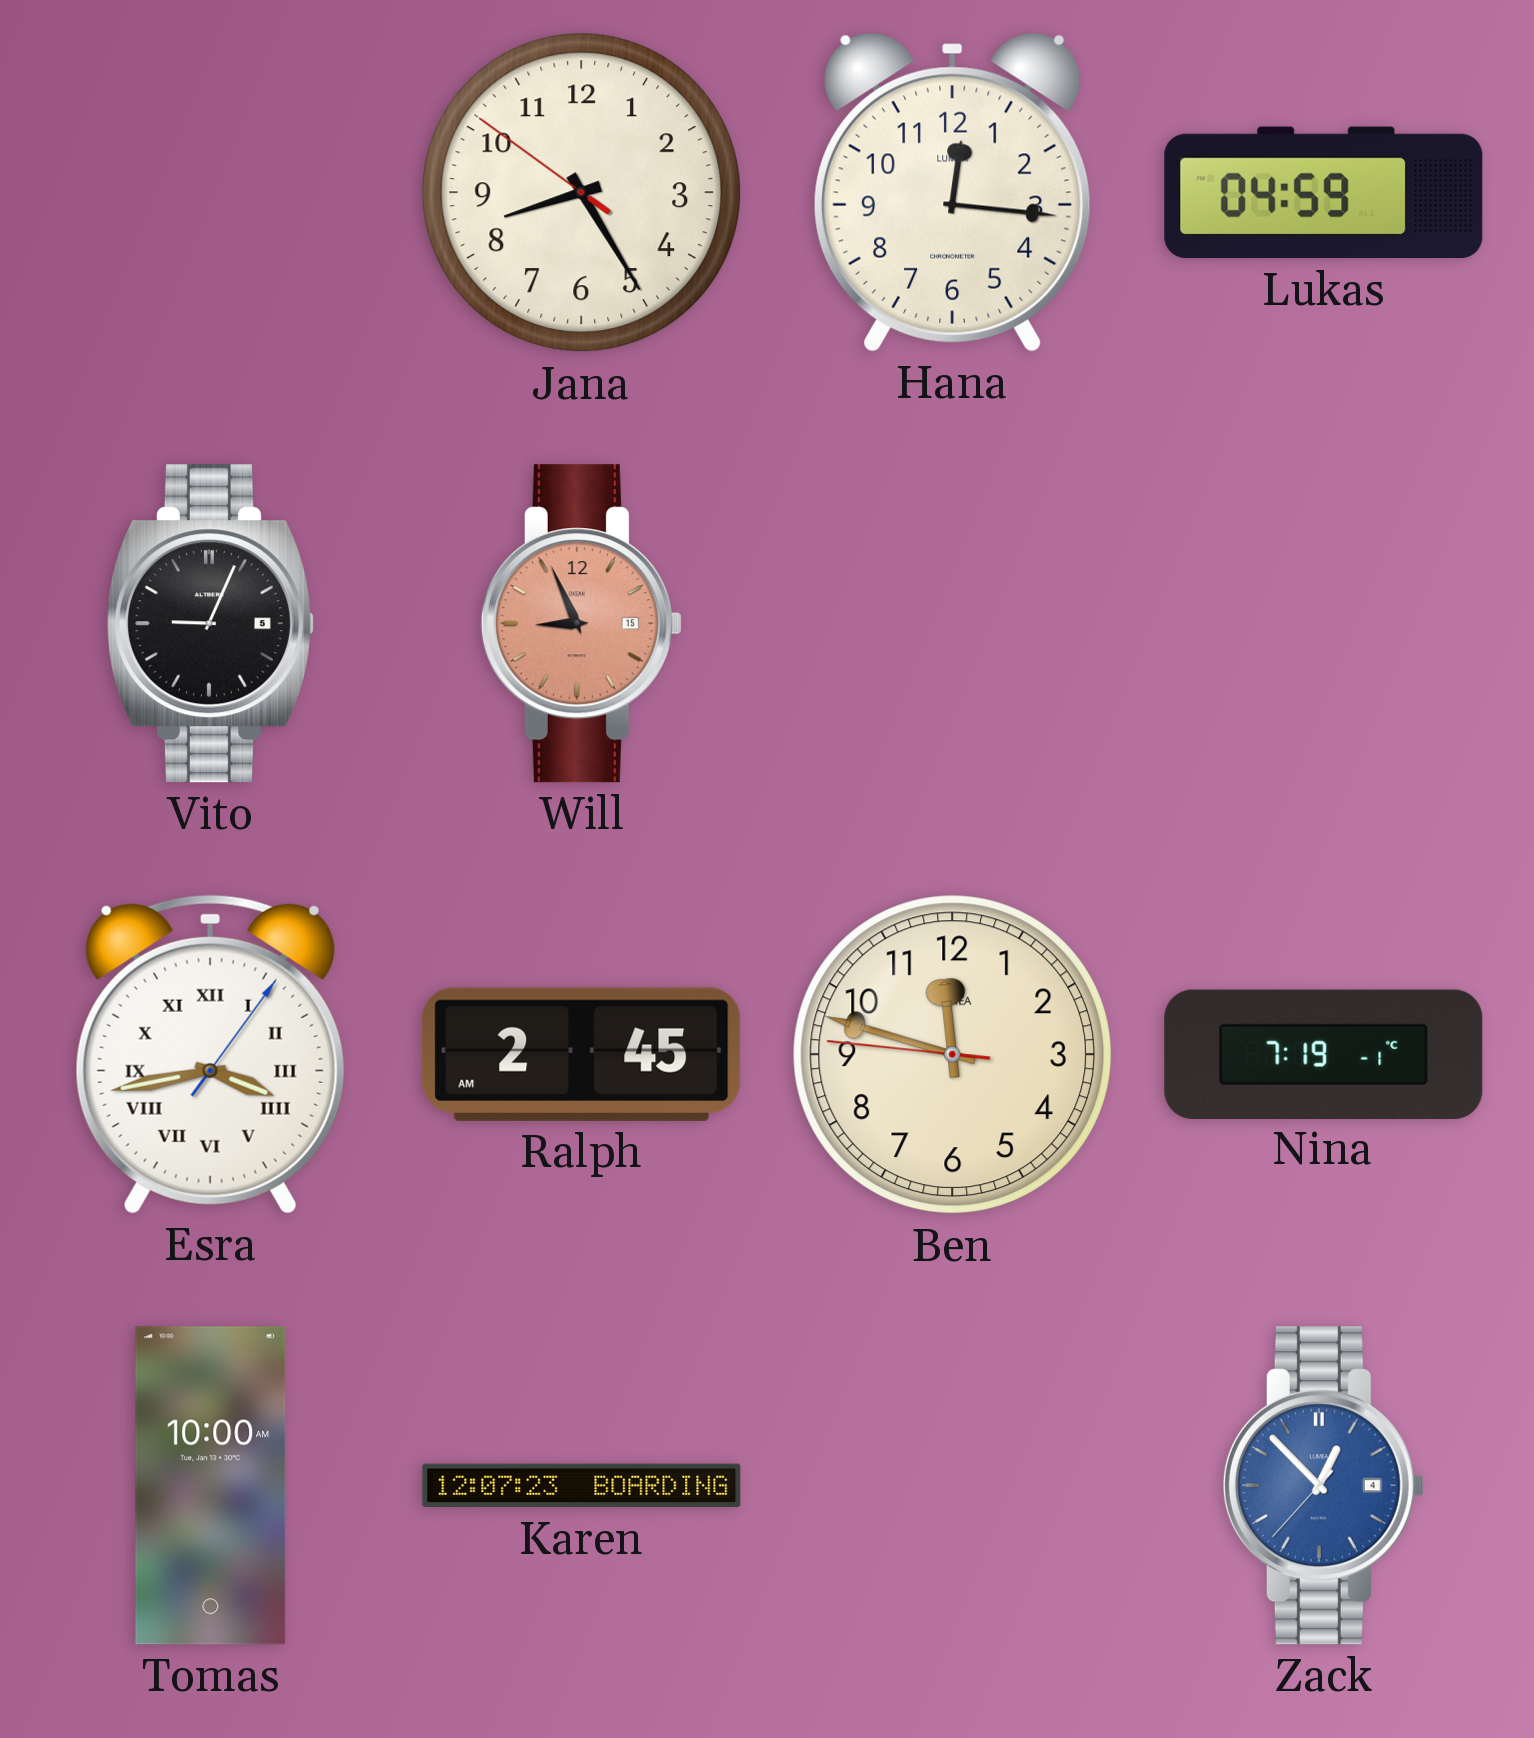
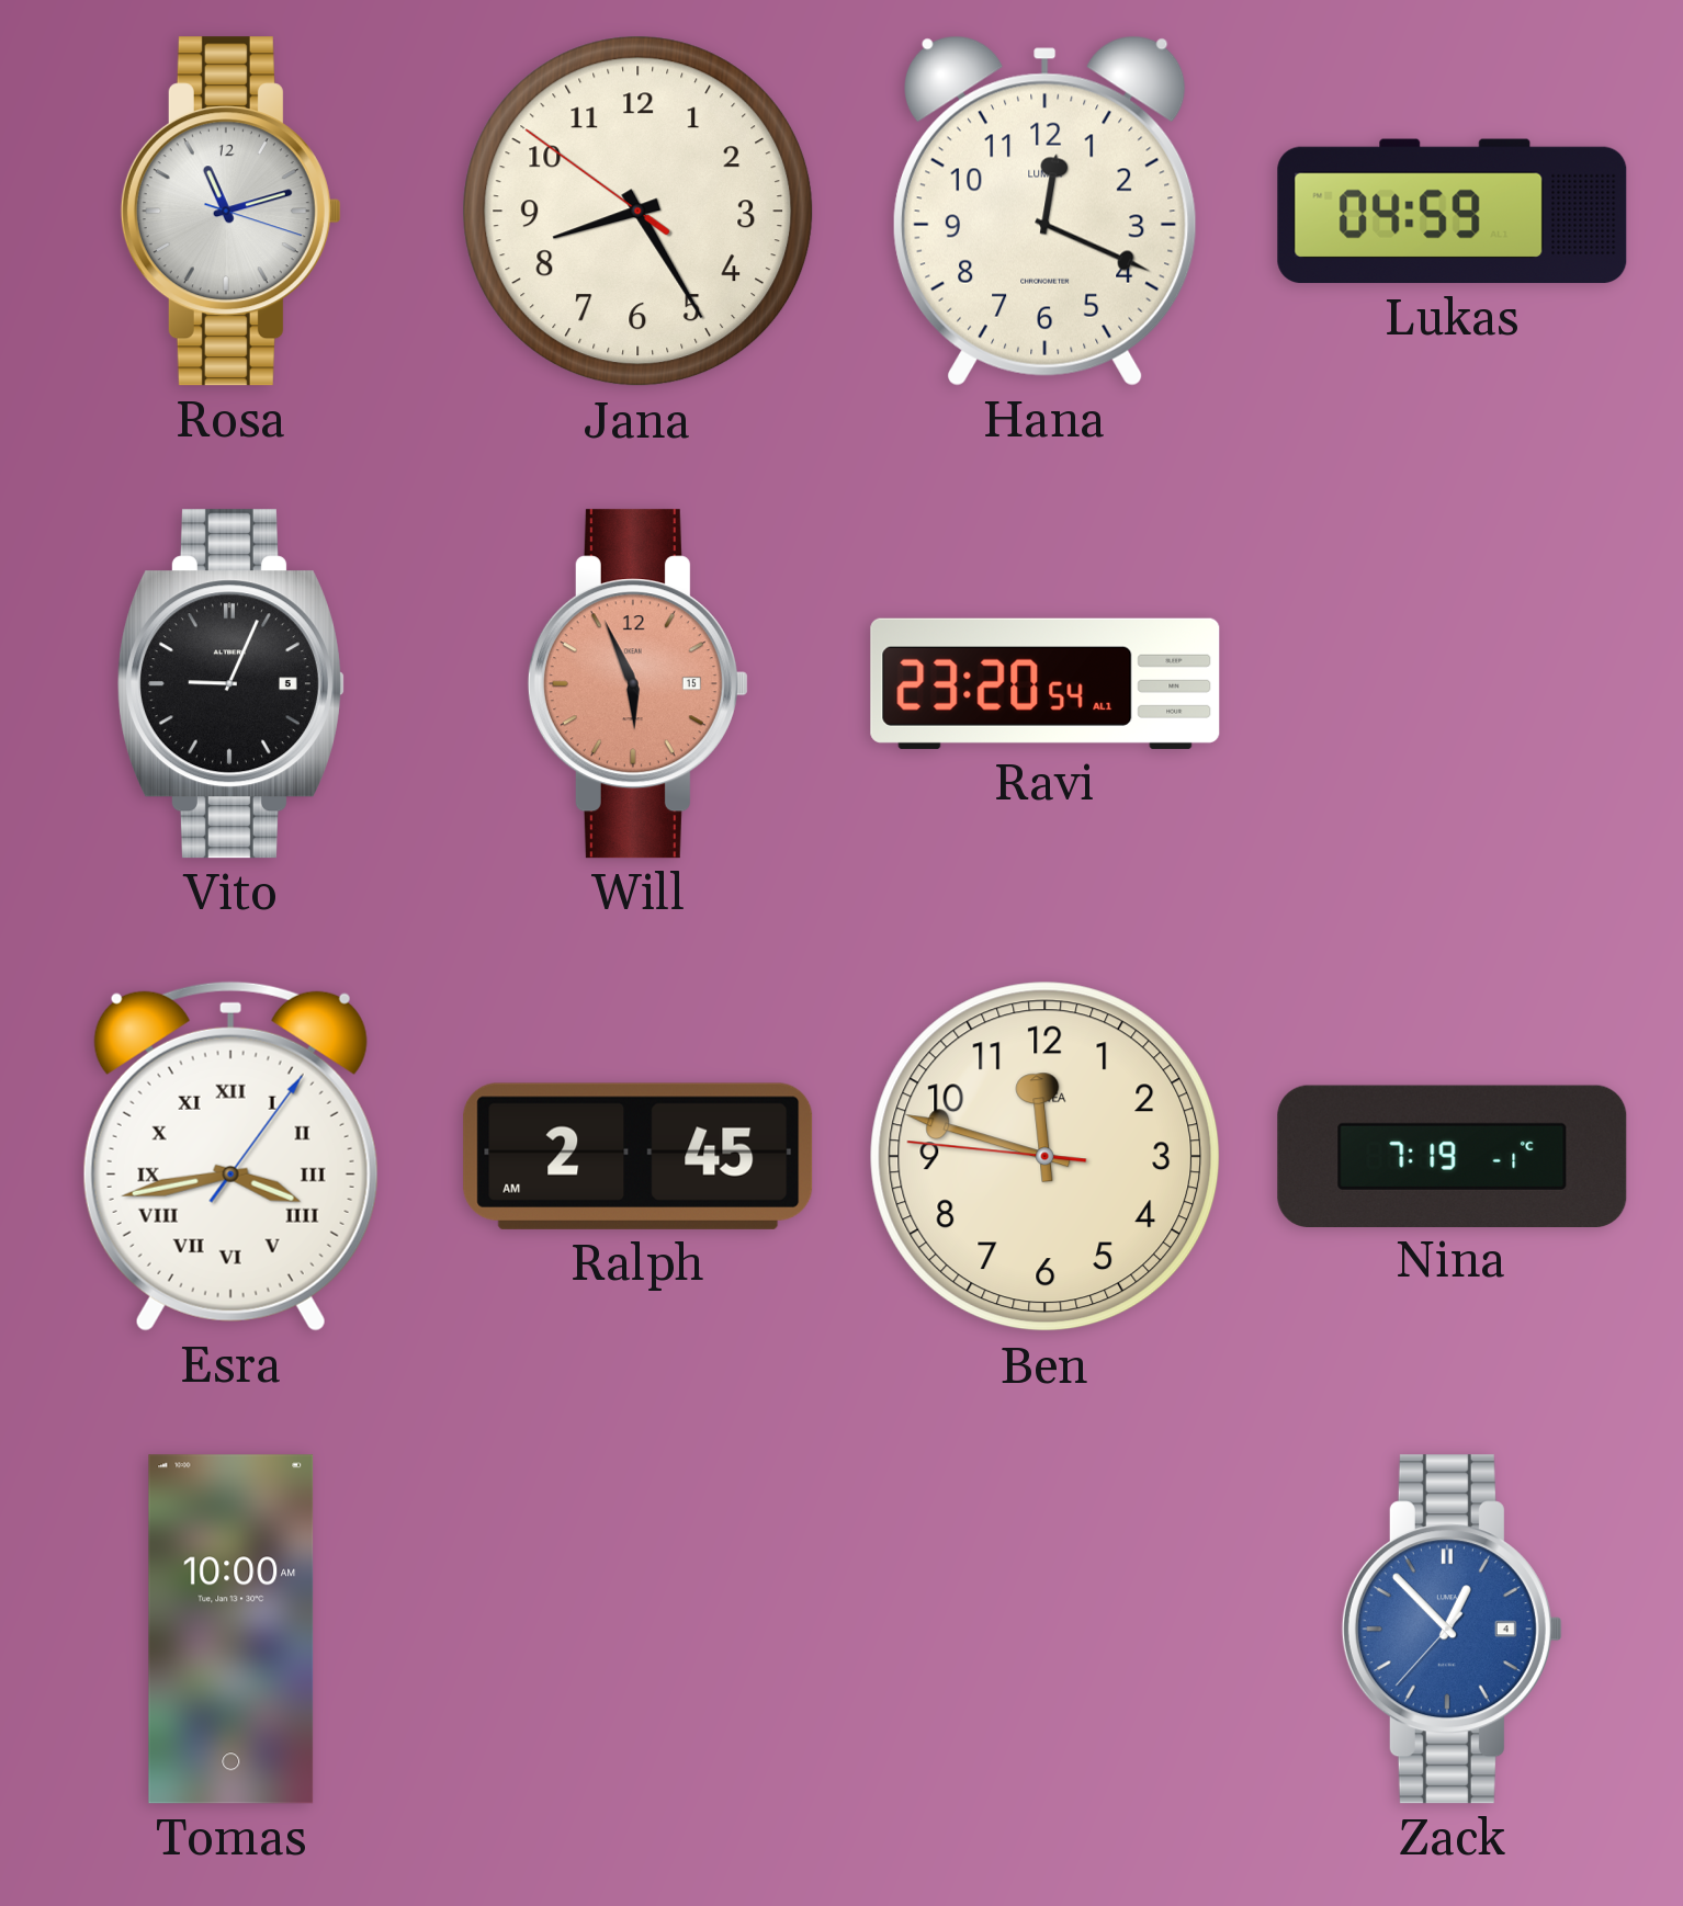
Rosa: none -> 11:12 (230, 212)
Hana: 12:16 -> 12:19 (1044, 211)
Will: 8:56 -> 5:56 (637, 684)
Ravi: none -> 23:20 (1046, 683)
Karen: 12:07 -> none (582, 1486)
